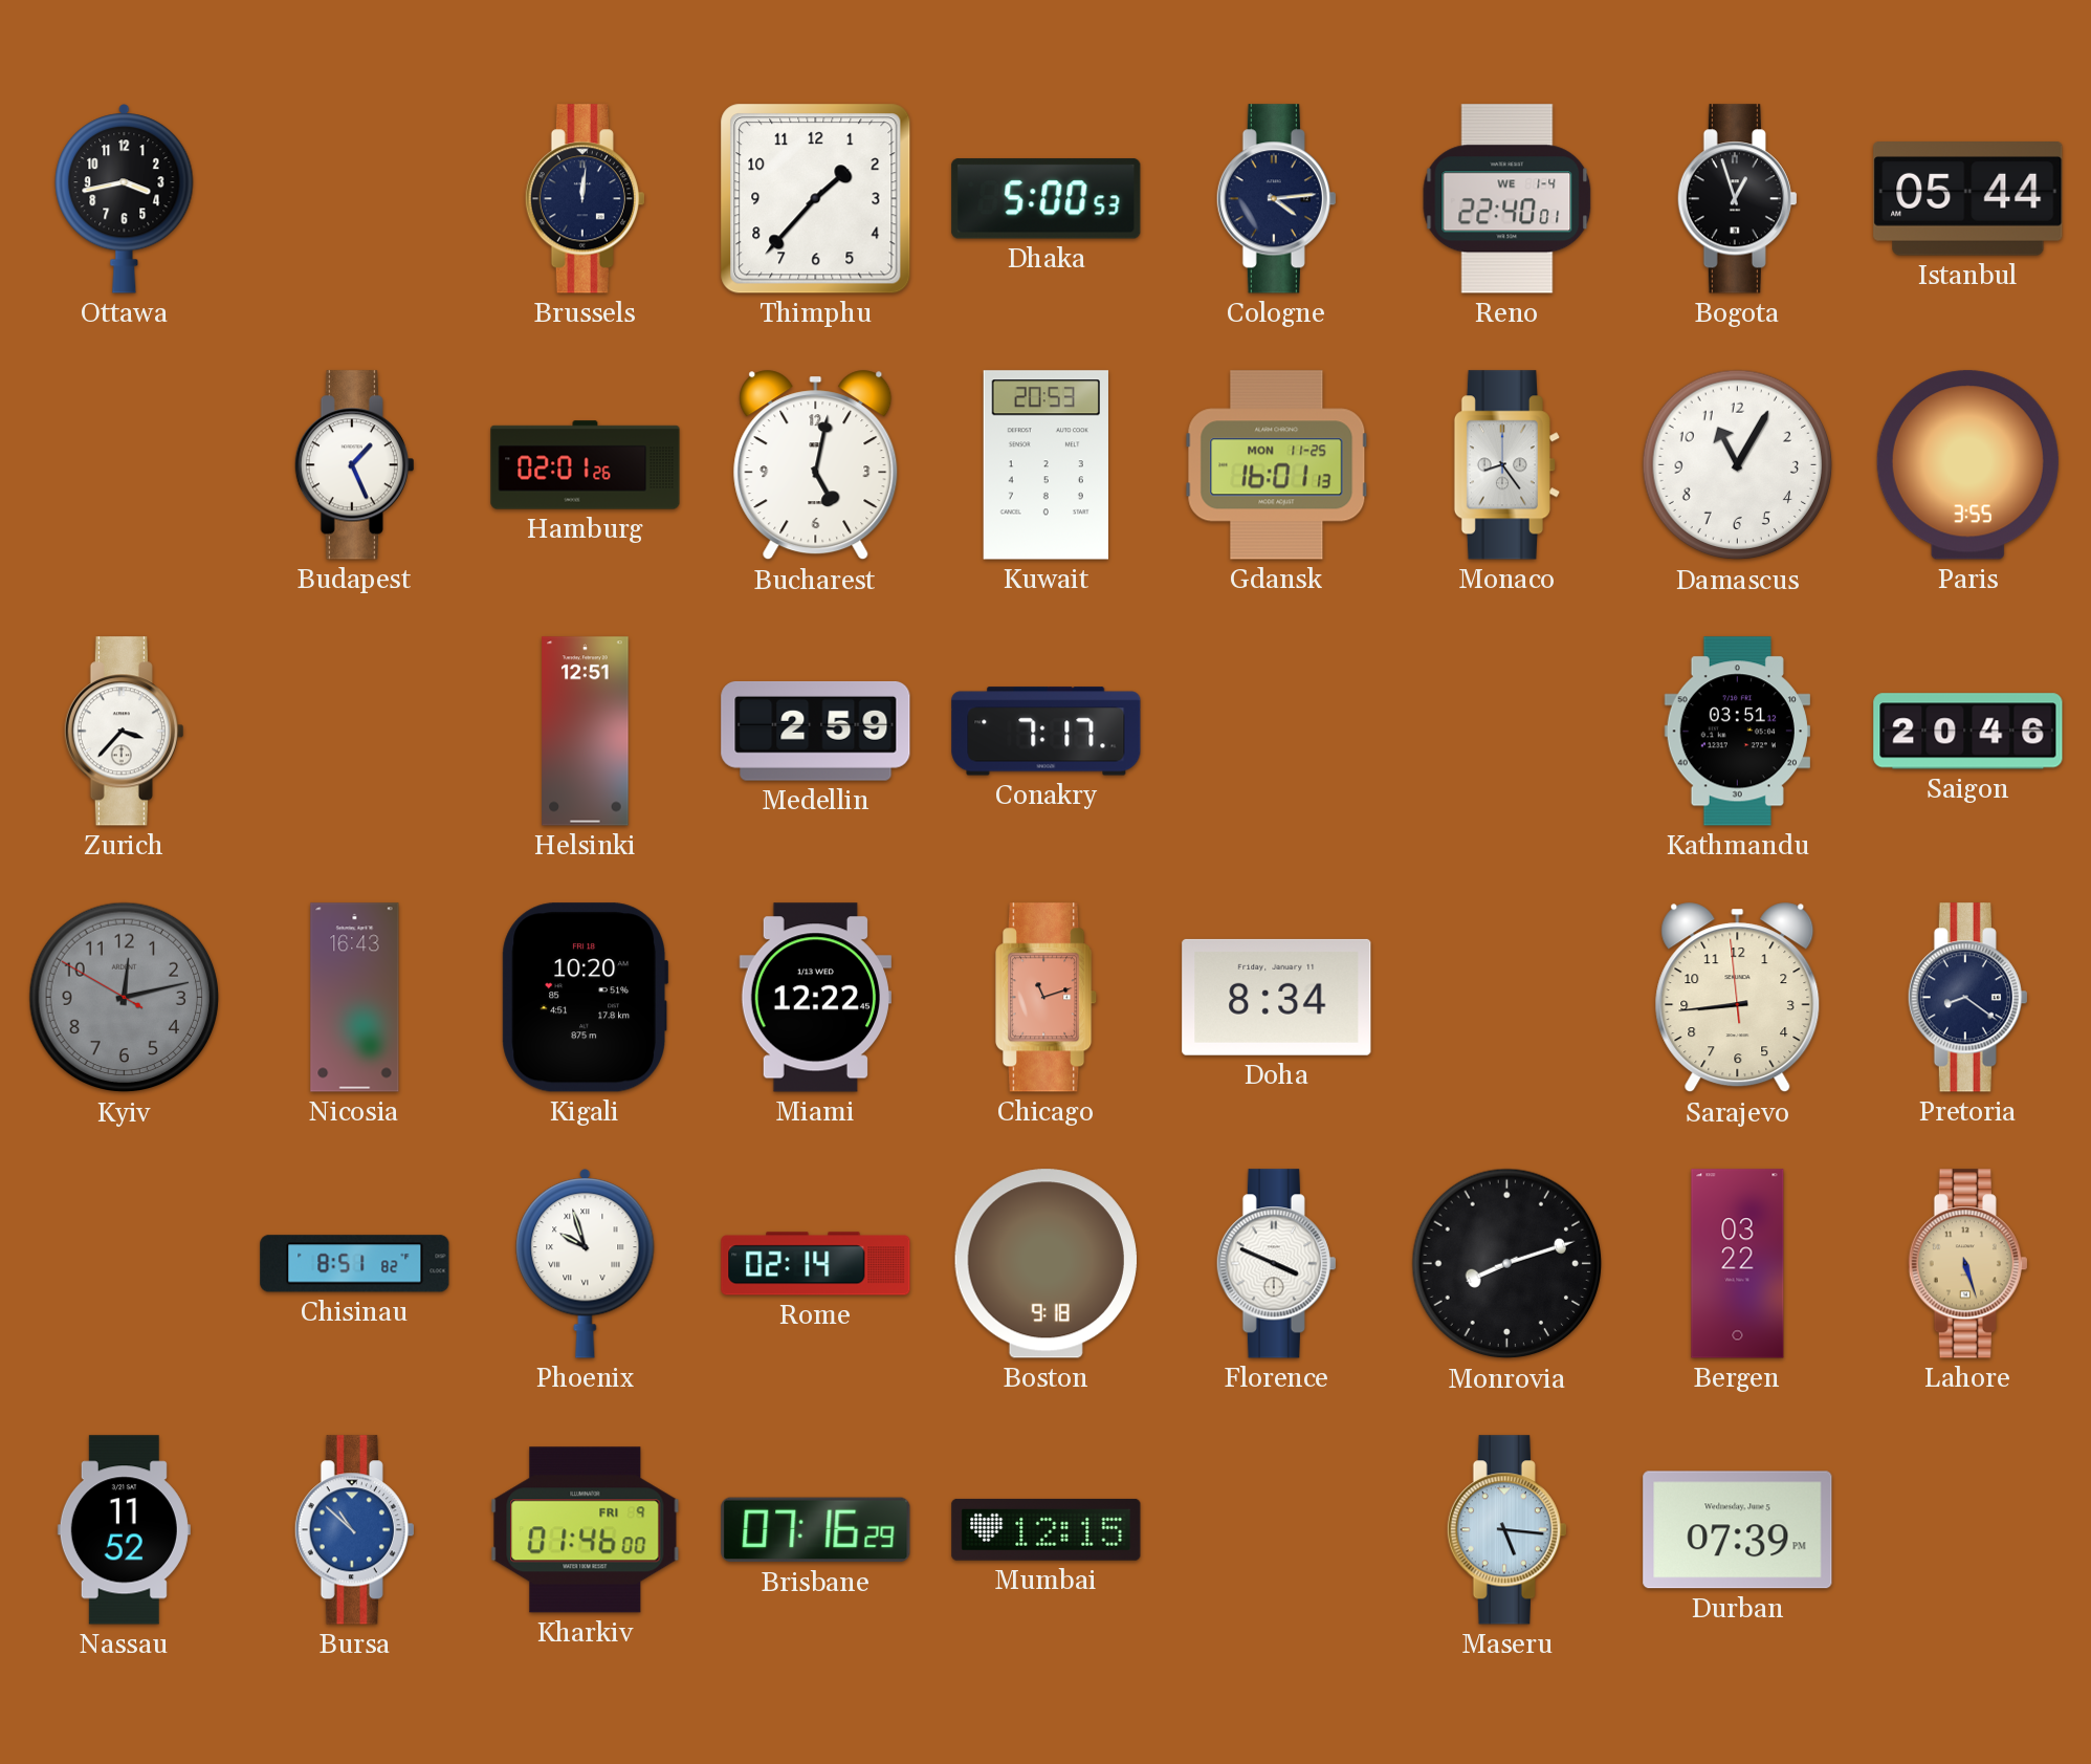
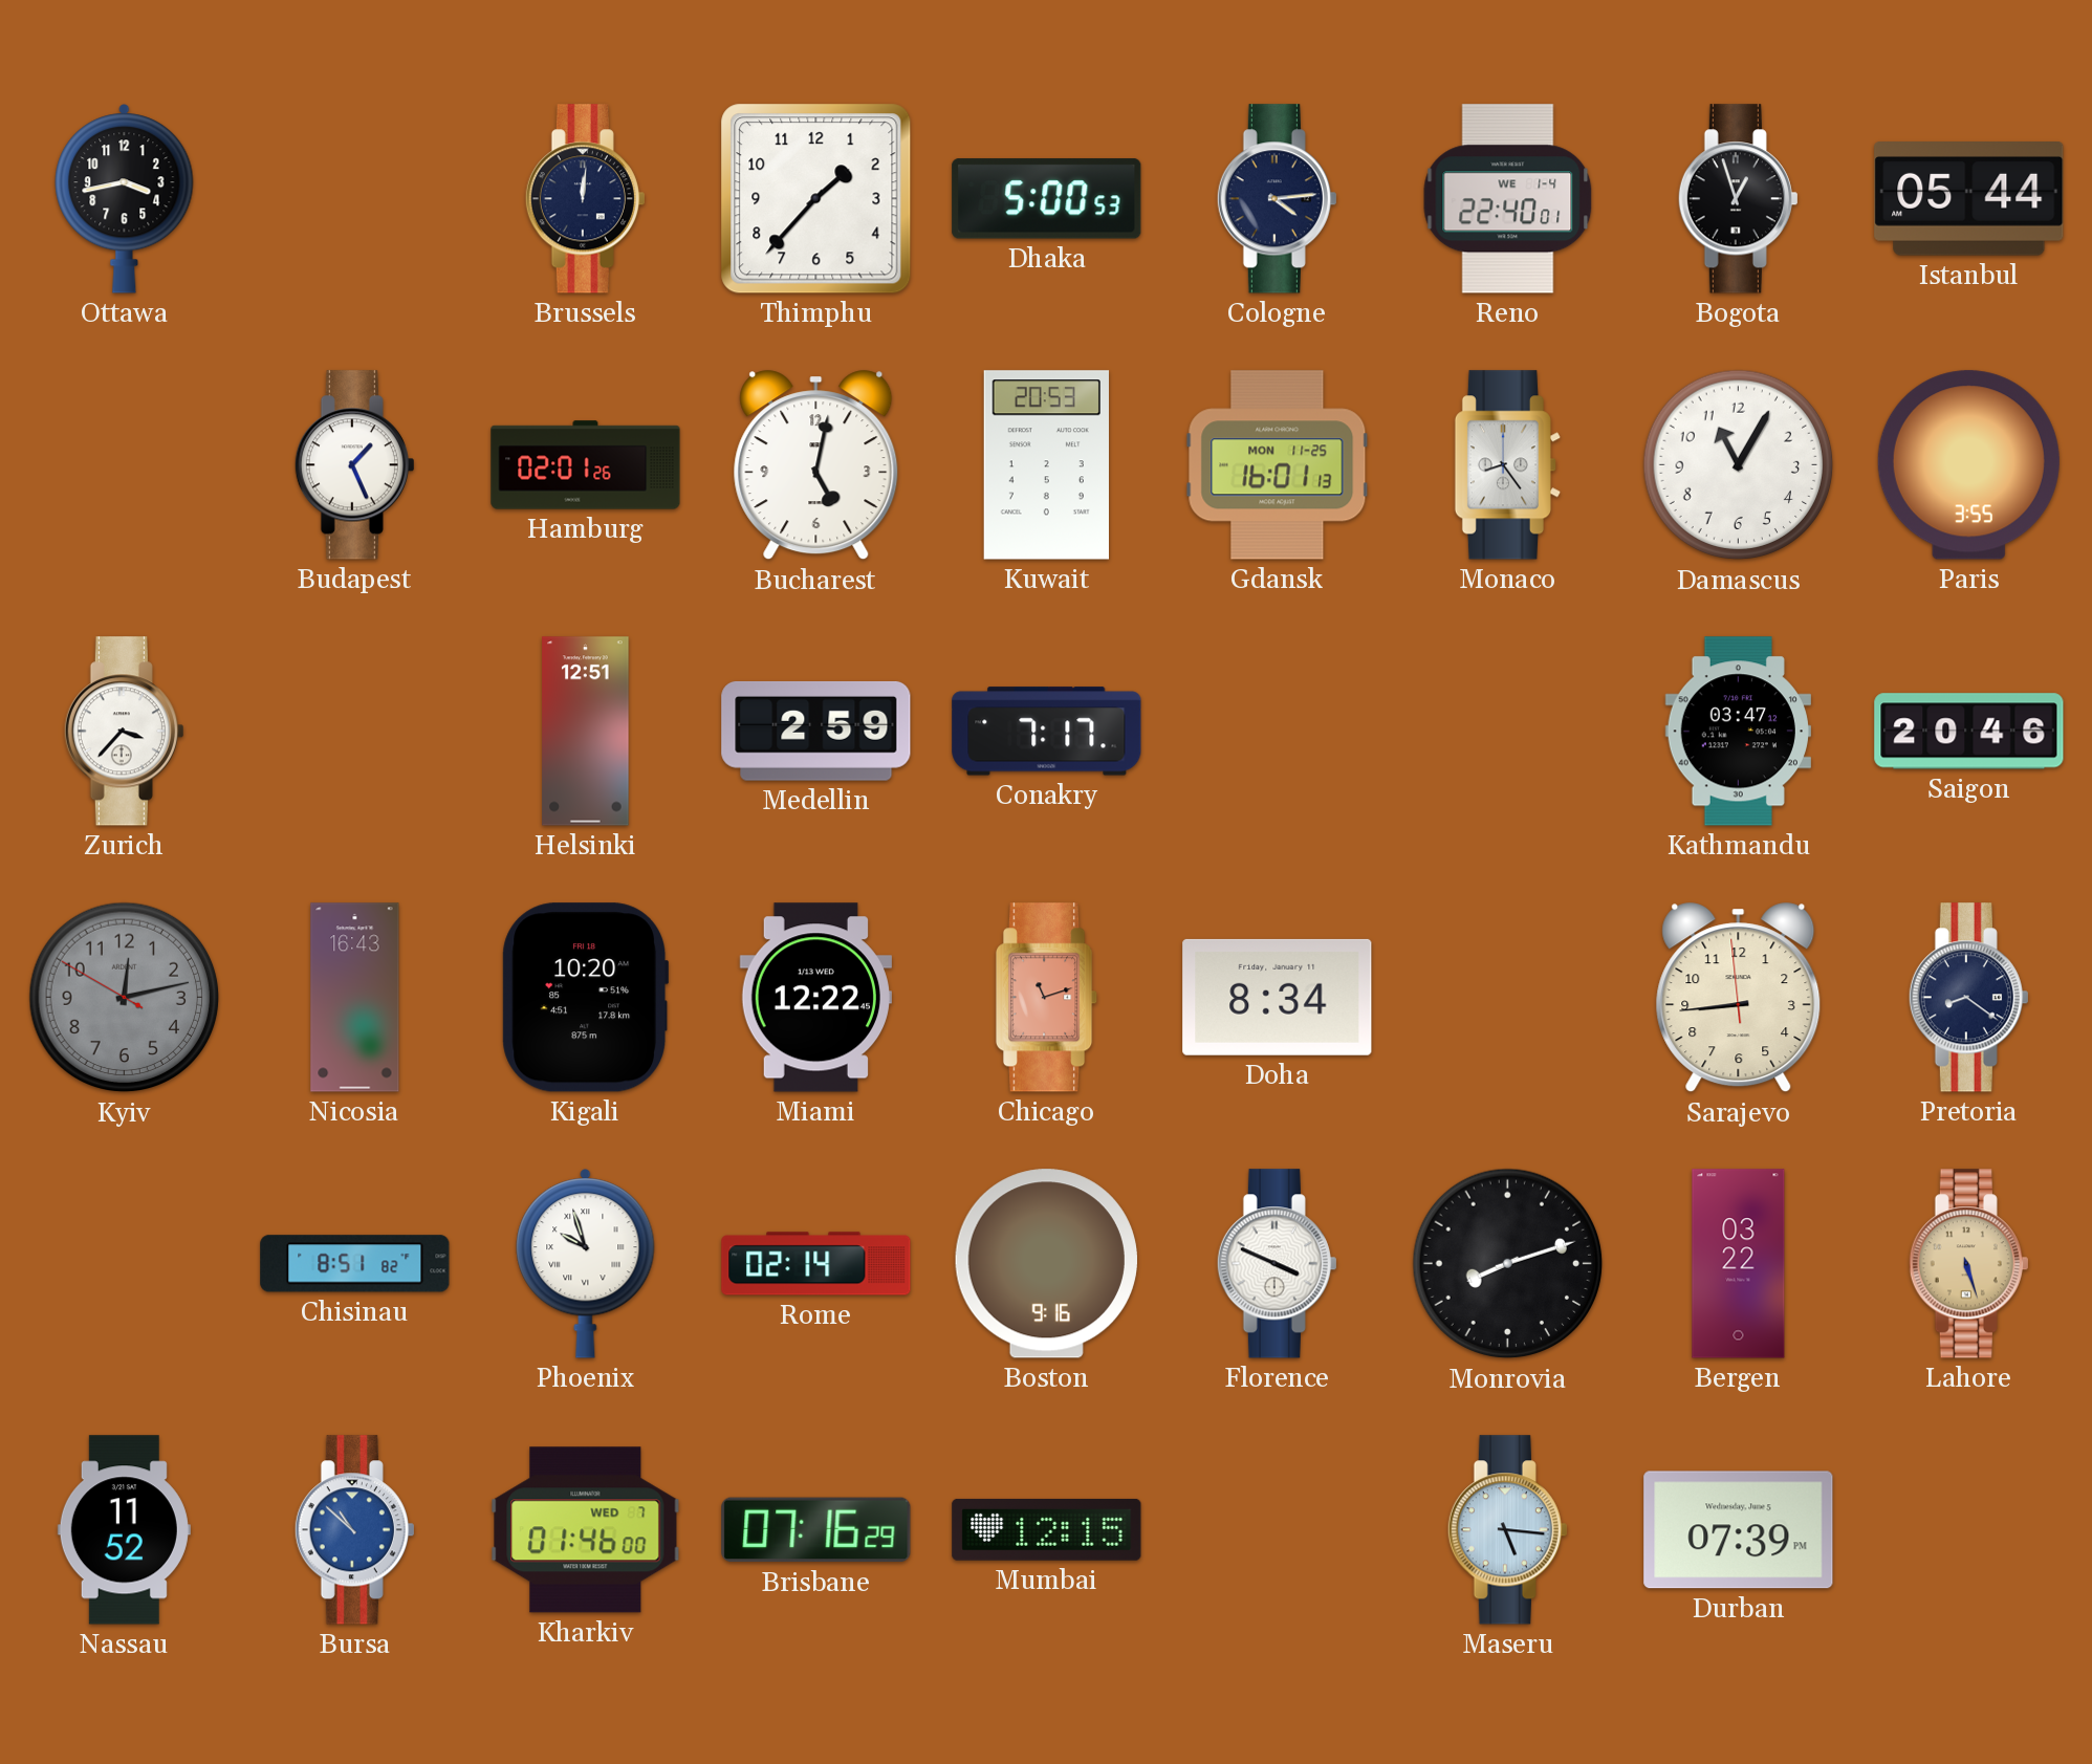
Kathmandu: 03:51 -> 03:47 (1738, 732)
Boston: 9:18 -> 9:16 (1046, 1264)
Kharkiv date: FRI 9 -> WED 7 (586, 1530)
